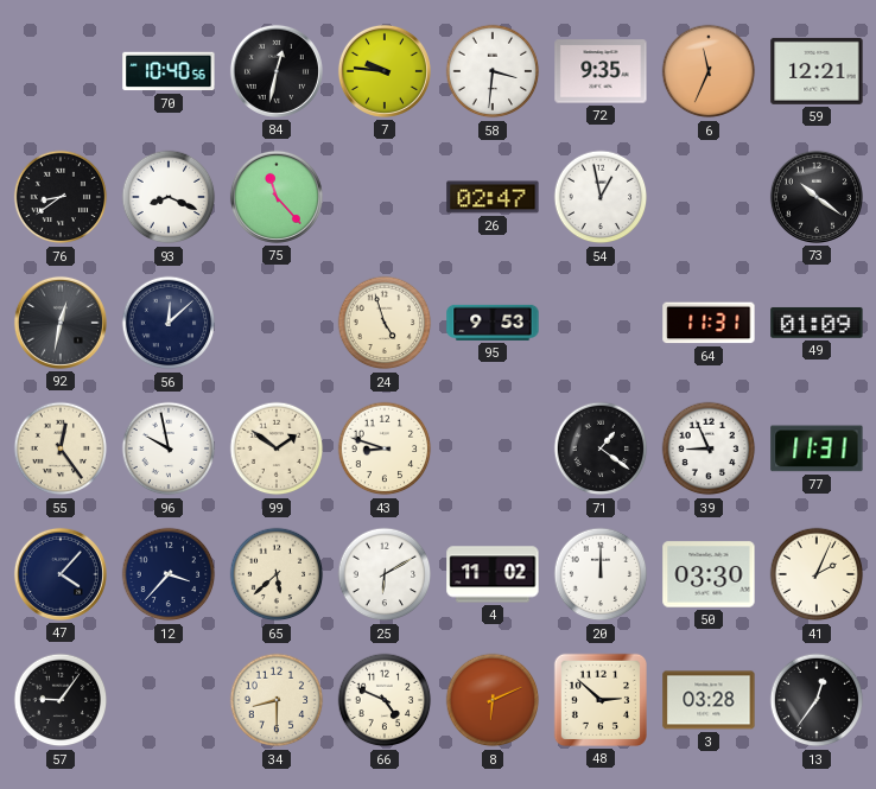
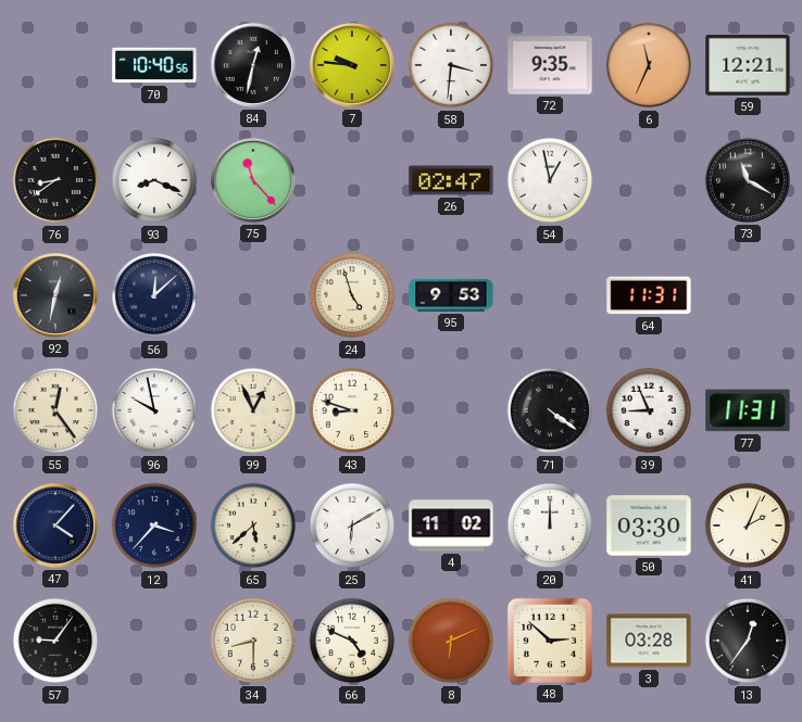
73: 10:21 -> 11:20 (748, 180)
49: 01:09 -> none (817, 323)
99: 1:51 -> 12:56 (253, 410)
71: 1:21 -> 4:21 (550, 410)
